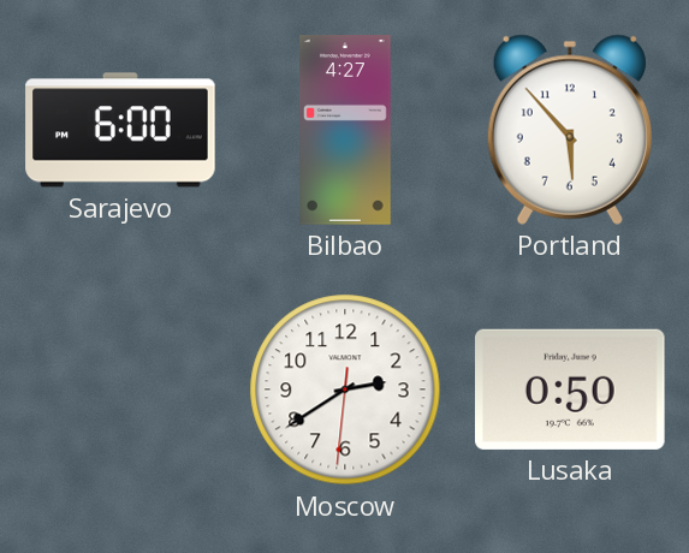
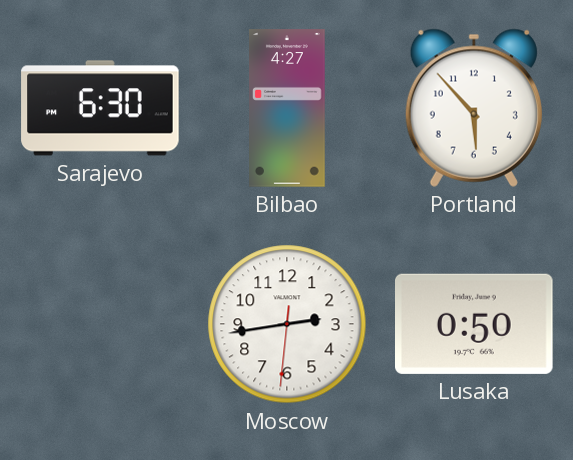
Sarajevo: 6:00 -> 6:30 (100, 108)
Moscow: 2:39 -> 2:43 (287, 324)
